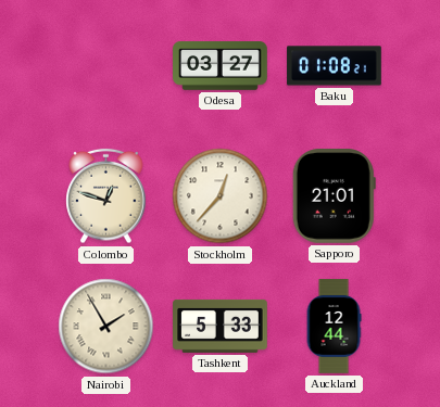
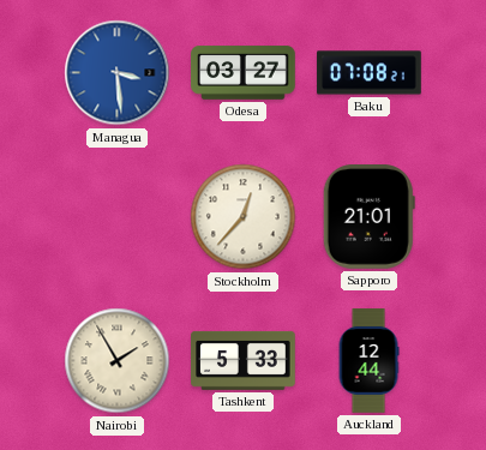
Managua: none -> 3:29 (118, 73)
Baku: 01:08 -> 07:08 (370, 73)
Colombo: 12:48 -> none (106, 196)
